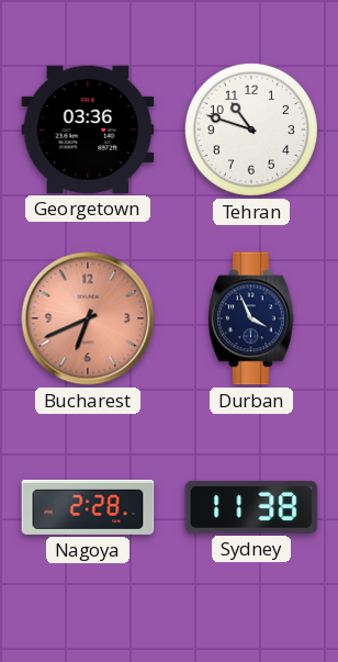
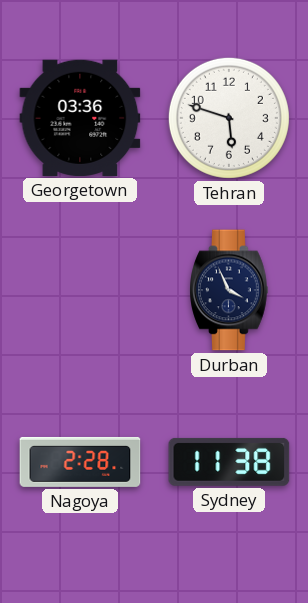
Tehran: 10:48 -> 5:48 (229, 118)
Bucharest: 6:41 -> none (88, 318)
